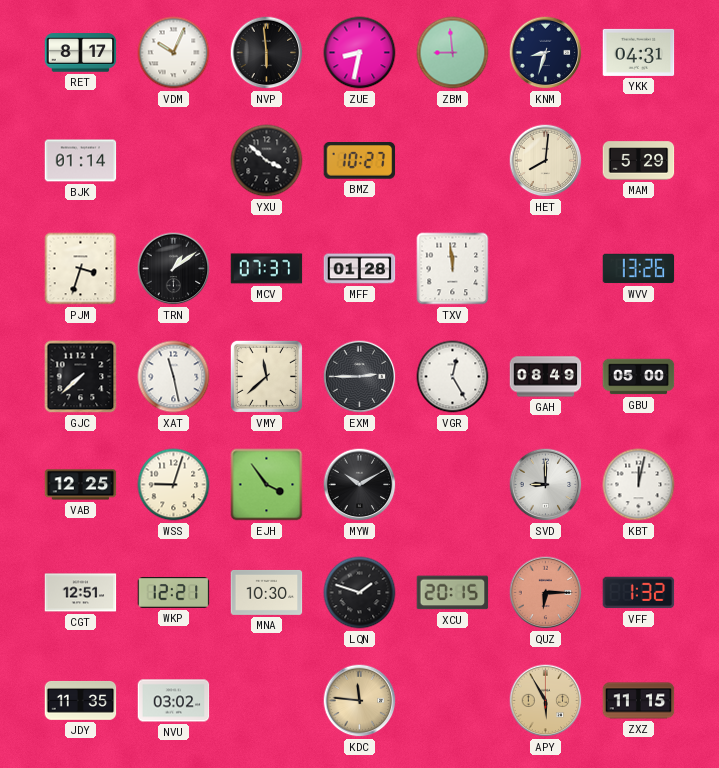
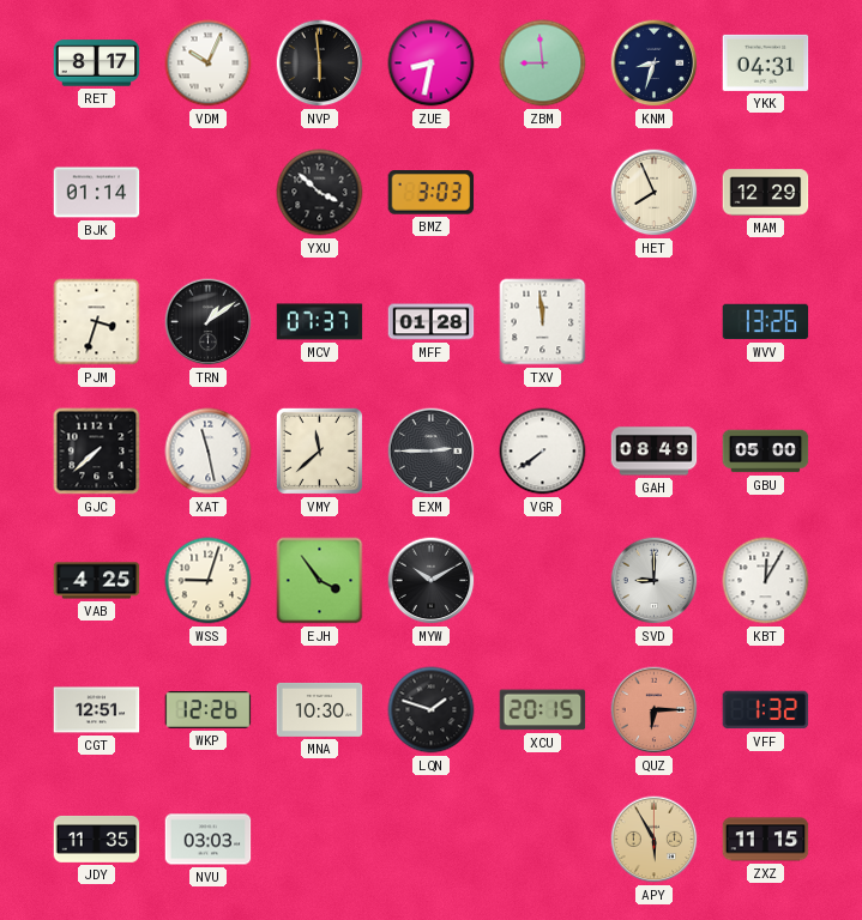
BMZ: 10:27 -> 3:03 (432, 193)
HET: 8:01 -> 7:56 (655, 193)
MAM: 5:29 -> 12:29 (766, 193)
VGR: 12:25 -> 7:39 (543, 452)
VAB: 12:25 -> 4:25 (97, 581)
KBT: 12:02 -> 12:05 (766, 581)
WKP: 12:21 -> 12:26 (209, 710)
NVU: 03:02 -> 03:03 (209, 840)
KDC: 11:46 -> none (360, 701)
